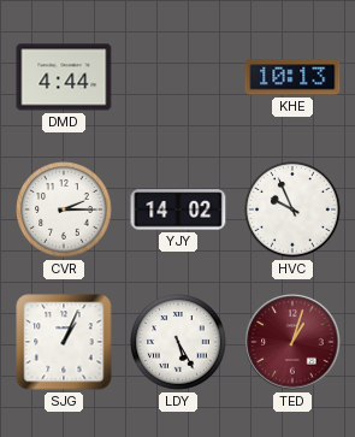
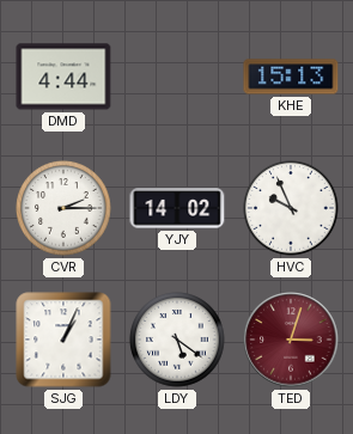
KHE: 10:13 -> 15:13 (291, 77)
LDY: 5:25 -> 5:21 (177, 340)
TED: 1:03 -> 3:03 (291, 340)
